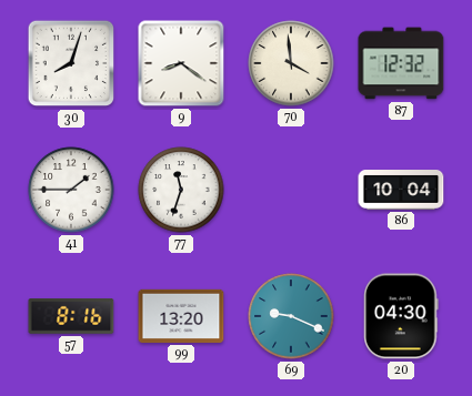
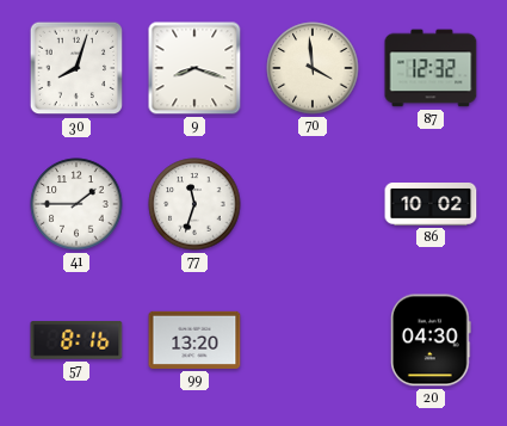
9: 8:21 -> 8:18 (194, 68)
86: 10:04 -> 10:02 (431, 204)
69: 9:19 -> none (291, 316)
